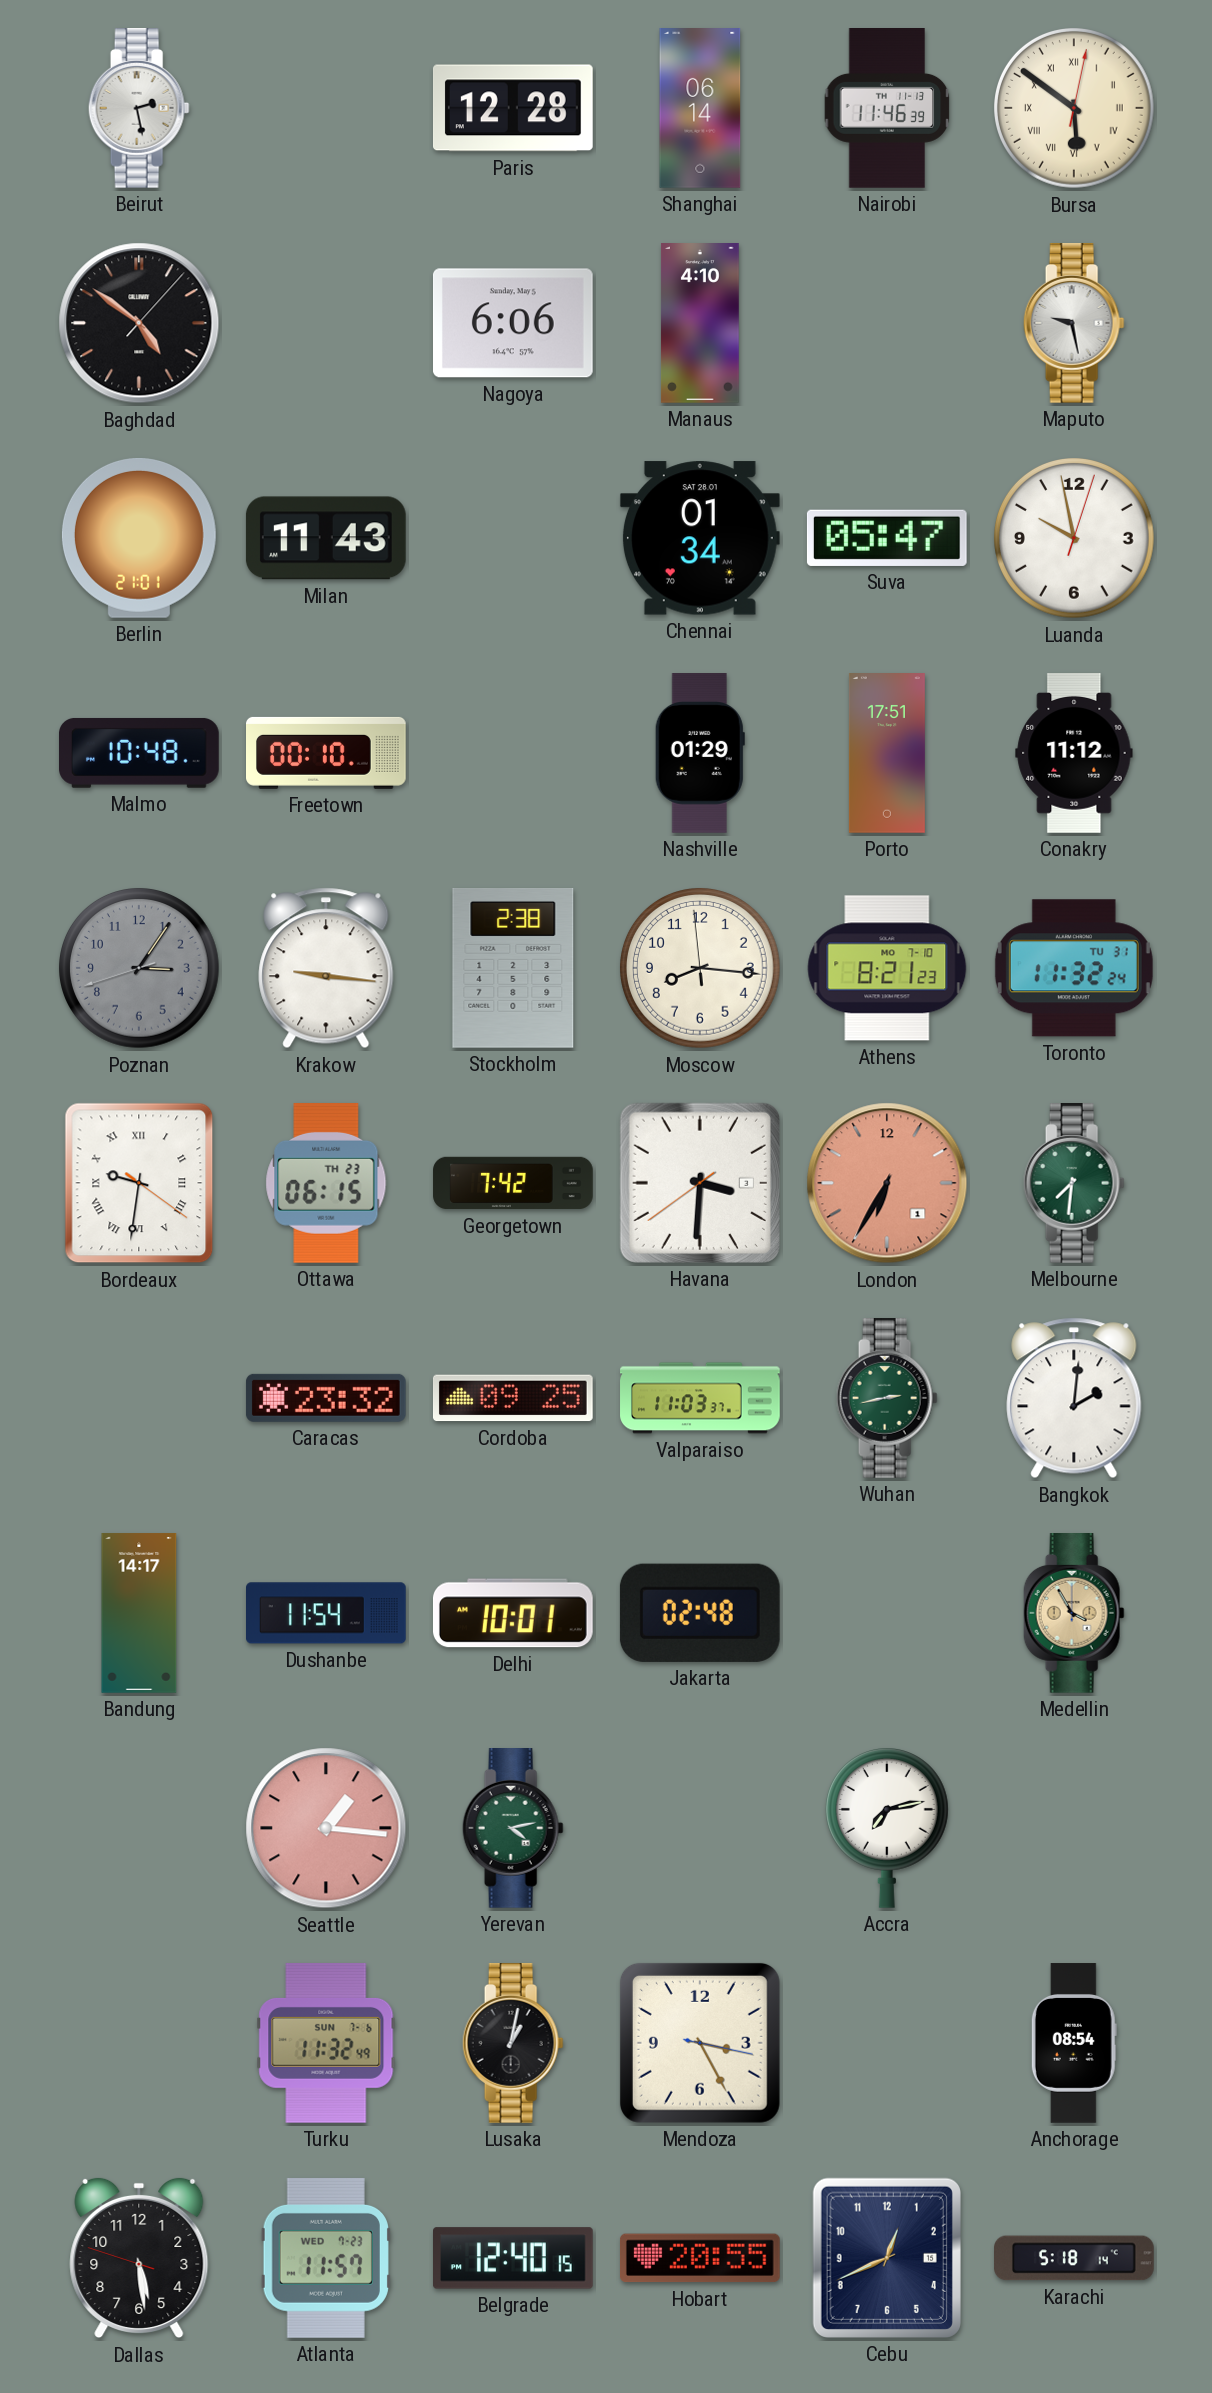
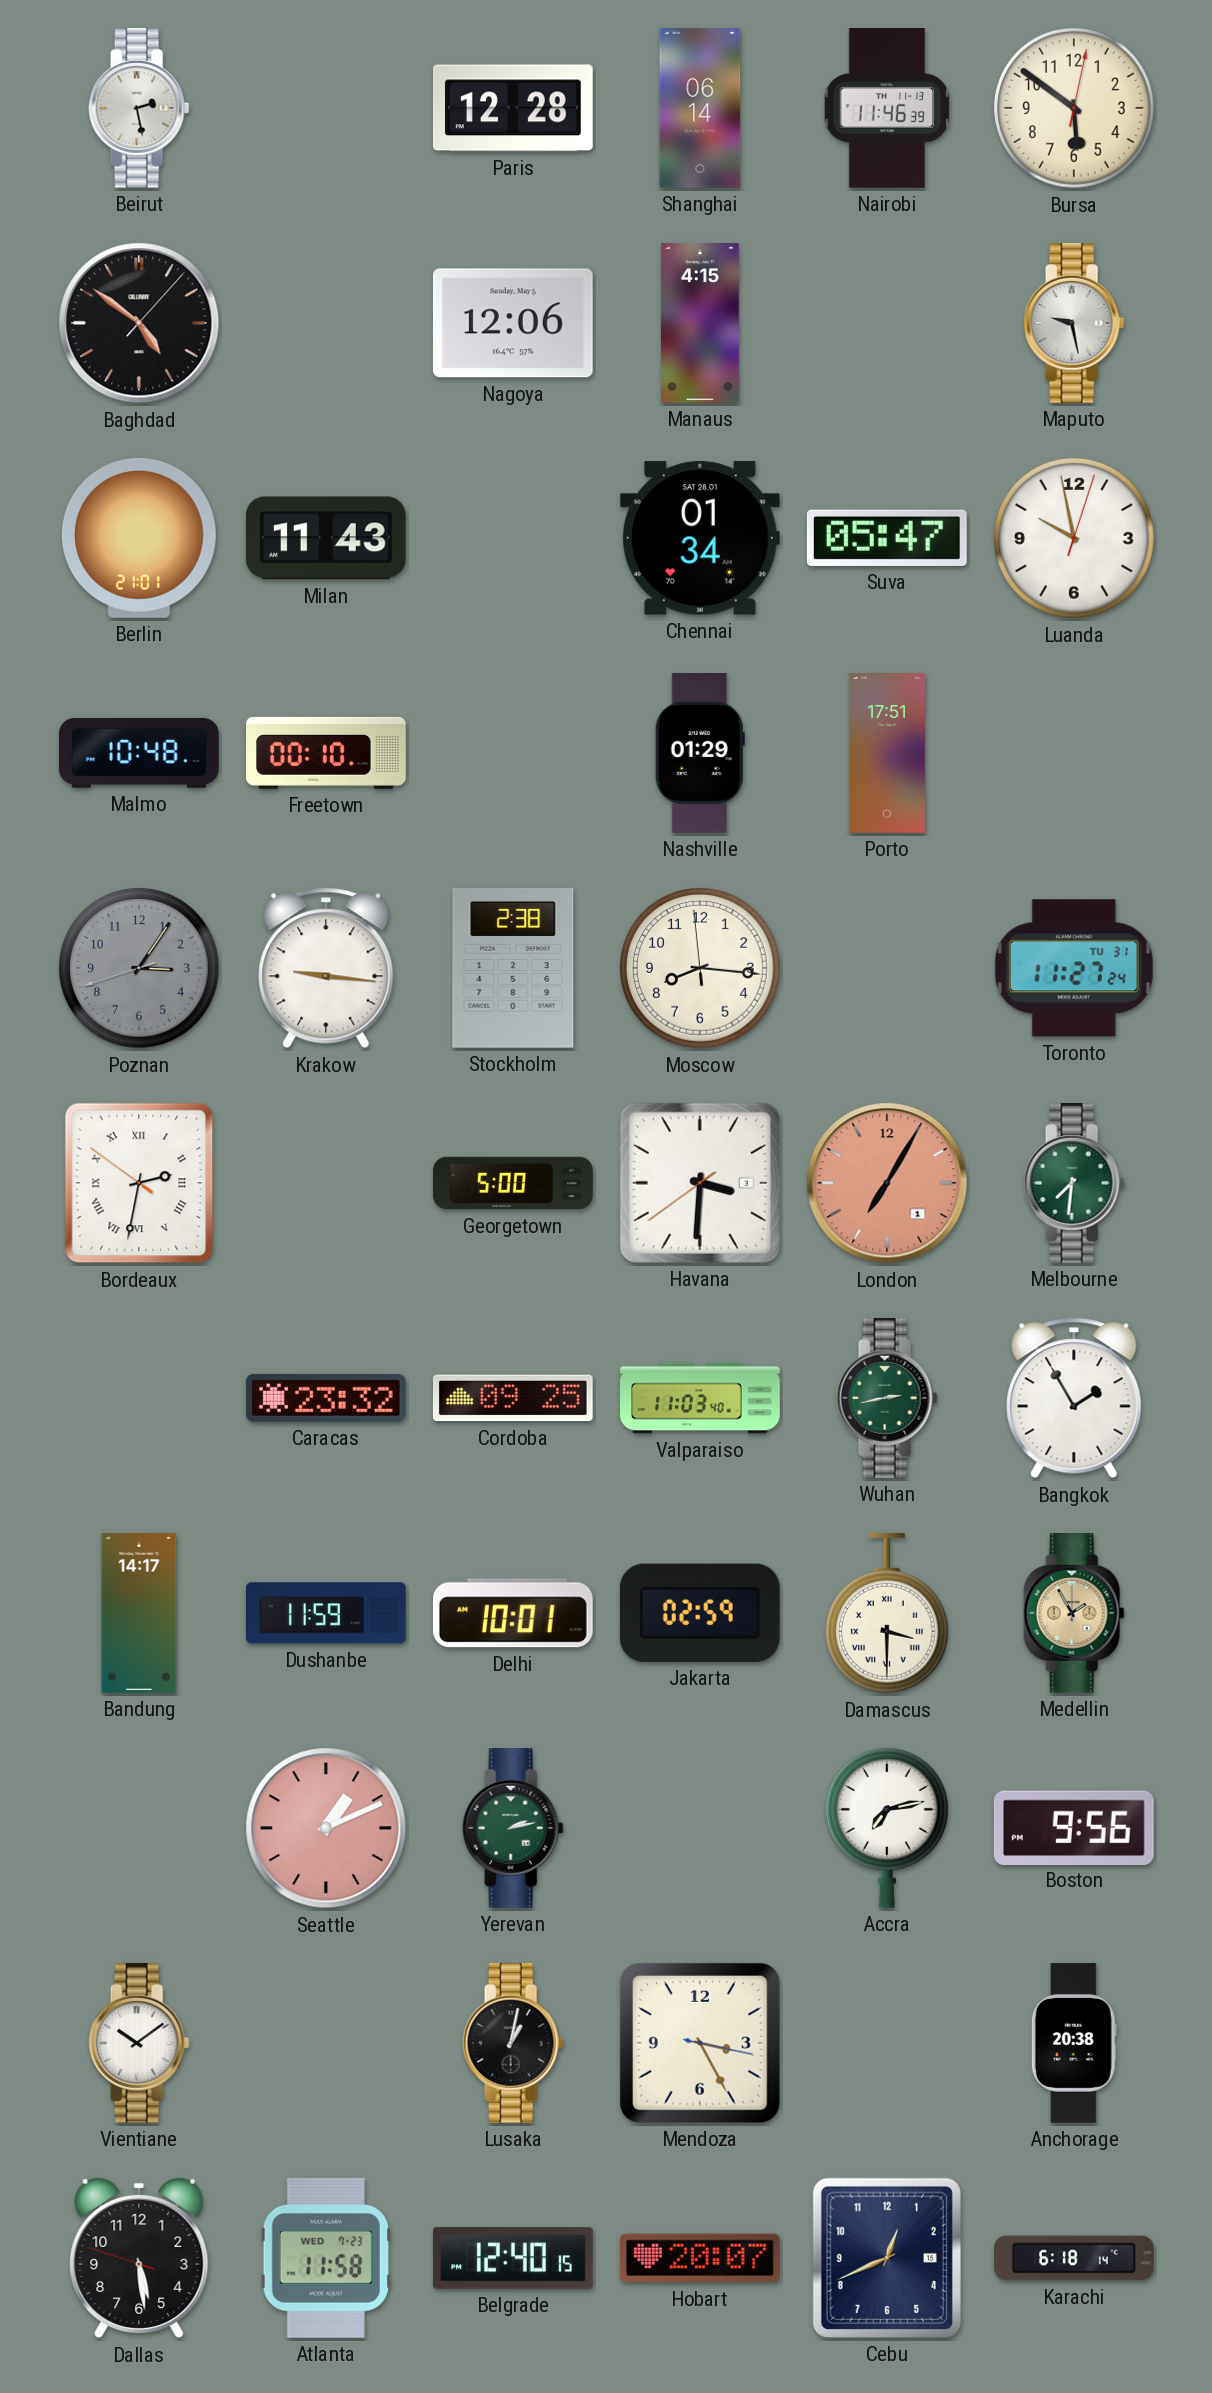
Bursa numerals: Roman -> Arabic (1075, 109)
Nagoya: 6:06 -> 12:06 (513, 323)
Manaus: 4:10 -> 4:15 (700, 324)
Conakry: 11:12 -> none (1074, 754)
Athens: 8:21 -> none (887, 968)
Toronto: 11:32 -> 11:27 (1074, 968)
Bordeaux: 9:31 -> 2:31 (139, 1183)
Ottawa: 06:15 -> none (326, 1183)
Georgetown: 7:42 -> 5:00 (513, 1183)
London: 6:35 -> 7:05 (887, 1183)
Valparaiso: 11:03:37 -> 11:03:40 (700, 1398)
Bangkok: 2:01 -> 1:55 (1074, 1398)
Dushanbe: 11:54 -> 11:59 (327, 1613)
Jakarta: 02:48 -> 02:59 (700, 1613)
Damascus: none -> 3:30 (887, 1613)
Medellin: 3:55 -> 1:55 (1074, 1614)
Seattle: 1:16 -> 1:11 (326, 1828)
Yerevan: 4:13 -> 2:13 (513, 1829)
Boston: none -> 9:56 (1074, 1827)
Vientiane: none -> 10:09 (139, 2044)
Turku: 11:32 -> none (326, 2043)
Anchorage: 08:54 -> 20:38 (1074, 2043)
Atlanta: 11:57 -> 11:58 (326, 2258)
Hobart: 20:55 -> 20:07 (700, 2258)
Karachi: 5:18 -> 6:18 (1075, 2258)
